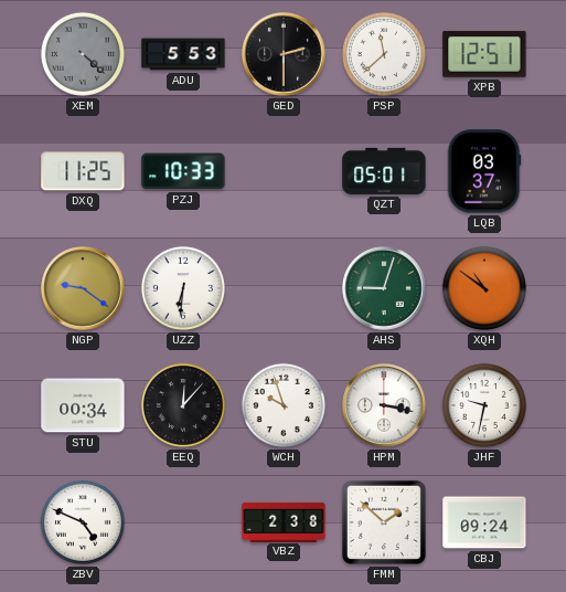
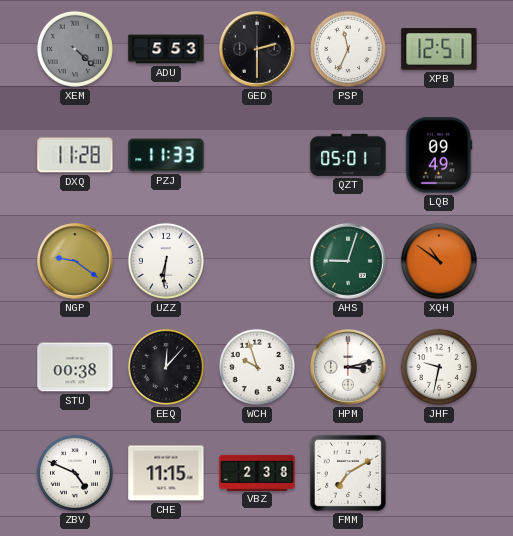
PSP: 11:38 -> 11:34 (348, 49)
DXQ: 11:25 -> 11:28 (75, 155)
PZJ: 10:33 -> 11:33 (166, 155)
LQB: 03:37 -> 09:49 (439, 155)
STU: 00:34 -> 00:38 (75, 367)
HPM: 3:17 -> 3:13 (348, 367)
CHE: none -> 11:15 (166, 473)
FMM: 1:52 -> 7:10 (348, 473)
CBJ: 09:24 -> none (484, 522)
